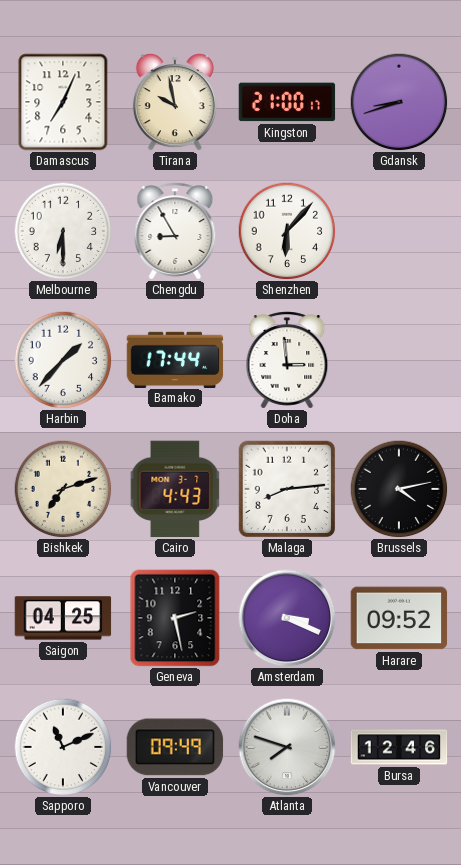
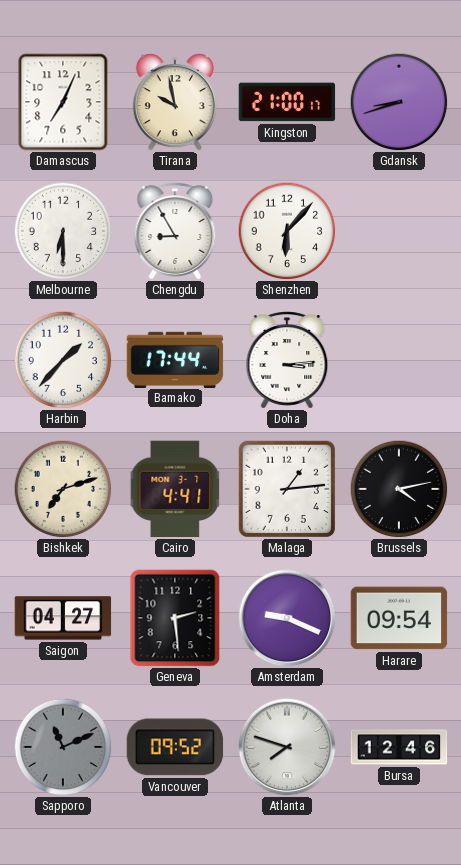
Doha: 2:59 -> 3:14 (287, 360)
Cairo: 4:43 -> 4:41 (175, 489)
Malaga: 8:14 -> 1:14 (287, 489)
Saigon: 04:25 -> 04:27 (63, 618)
Geneva: 2:28 -> 2:29 (175, 618)
Amsterdam: 3:19 -> 9:19 (287, 618)
Harare: 09:52 -> 09:54 (399, 618)
Sapporo dial: white -> grey (63, 747)
Vancouver: 09:49 -> 09:52 (175, 747)
